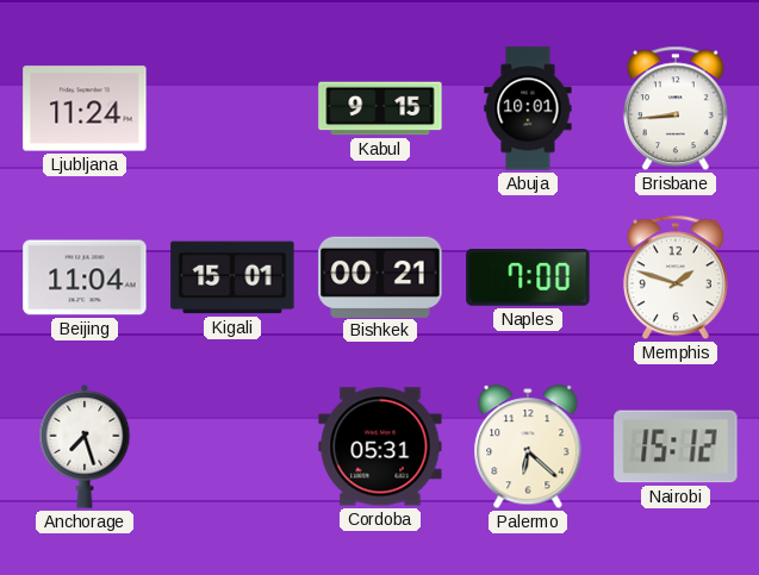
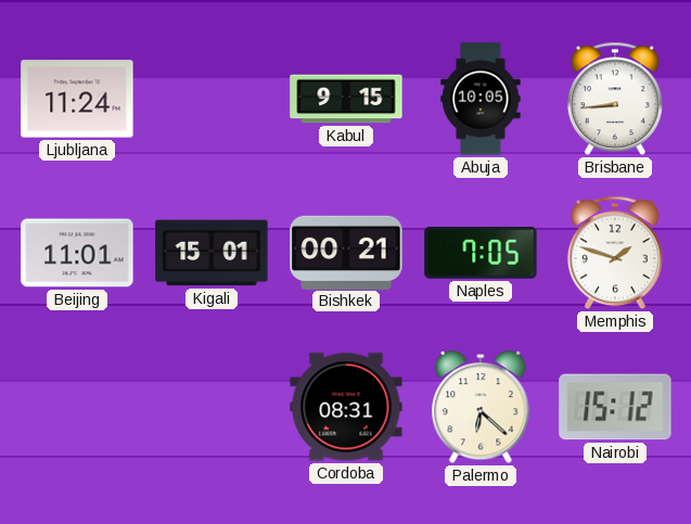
Abuja: 10:01 -> 10:05 (481, 99)
Beijing: 11:04 -> 11:01 (77, 253)
Naples: 7:00 -> 7:05 (481, 254)
Anchorage: 7:27 -> none (85, 446)
Cordoba: 05:31 -> 08:31 (346, 407)
